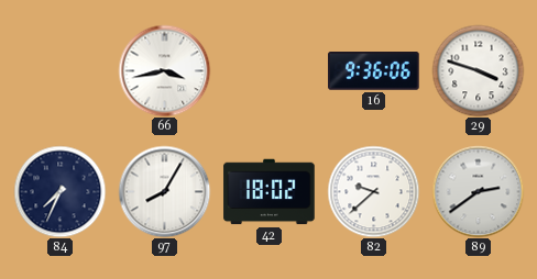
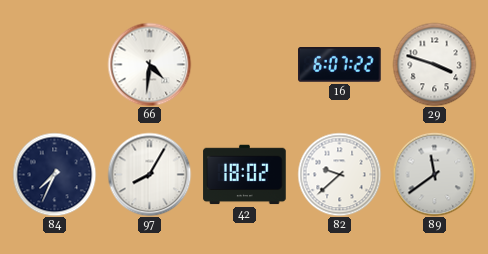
66: 3:43 -> 4:31 (149, 64)
16: 9:36 -> 6:07 (340, 65)
89: 2:39 -> 11:39 (434, 174)
